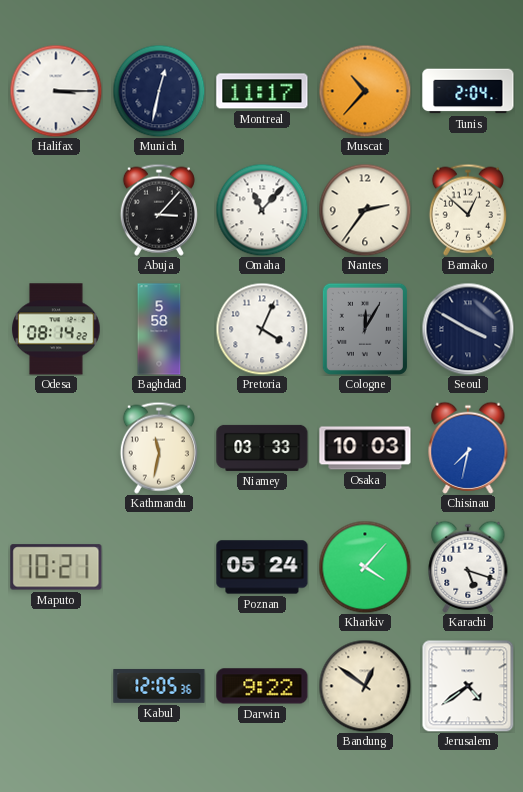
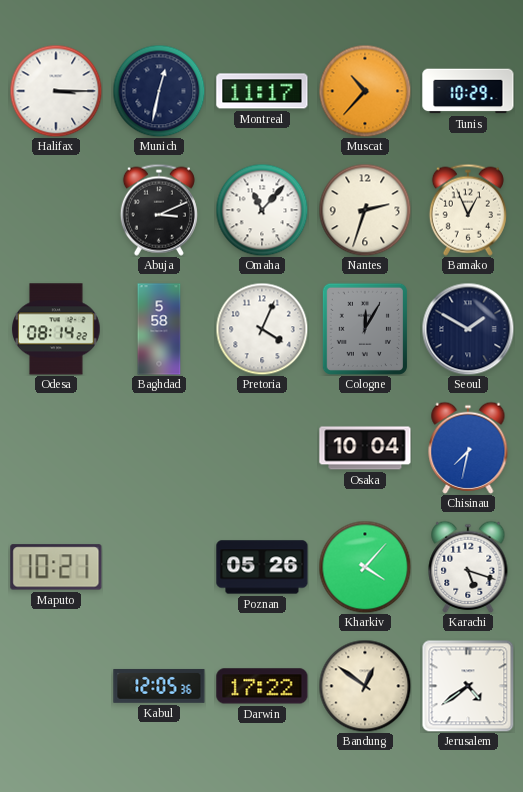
Tunis: 2:04 -> 10:29 (468, 91)
Abuja: 3:07 -> 3:11 (159, 210)
Nantes: 2:36 -> 2:33 (365, 210)
Bamako: 12:52 -> 12:56 (468, 210)
Seoul: 3:50 -> 1:50 (468, 329)
Kathmandu: 11:32 -> none (159, 448)
Niamey: 03:33 -> none (262, 448)
Osaka: 10:03 -> 10:04 (365, 448)
Poznan: 05:24 -> 05:26 (262, 567)
Darwin: 9:22 -> 17:22 (262, 686)
